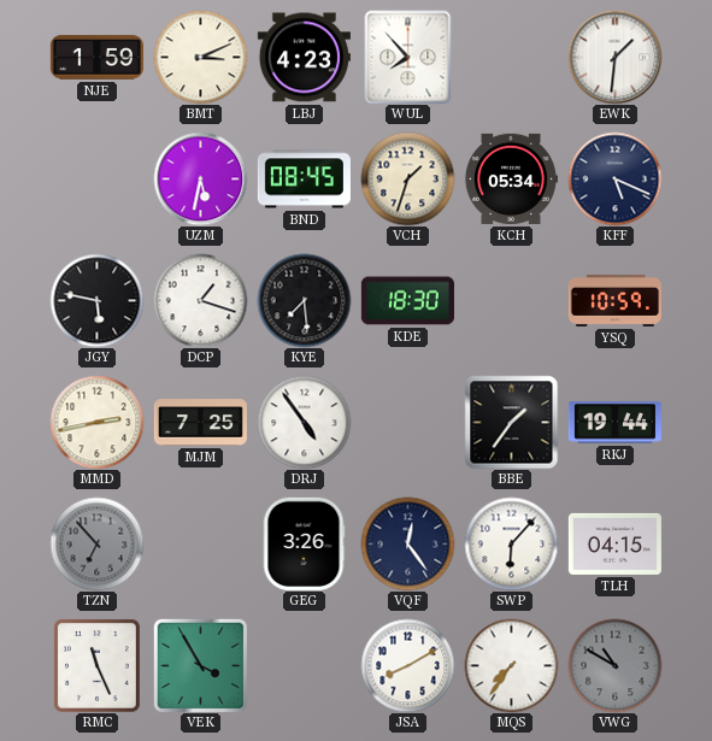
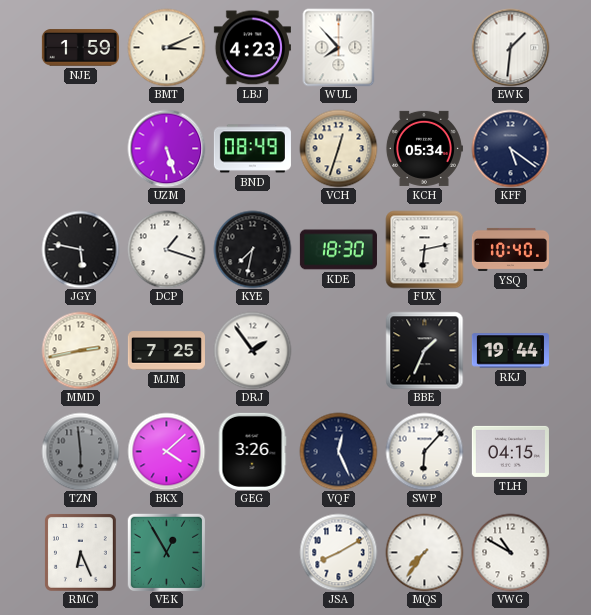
UZM: 5:32 -> 5:27 (166, 148)
BND: 08:45 -> 08:49 (252, 149)
VCH: 1:33 -> 12:33 (338, 148)
KFF: 5:19 -> 5:21 (510, 148)
KYE: 7:29 -> 7:32 (252, 249)
FUX: none -> 6:13 (424, 249)
YSQ: 10:59 -> 10:40 (510, 249)
DRJ: 4:54 -> 1:54 (252, 350)
BBE: 1:36 -> 1:34 (424, 350)
TZN: 6:53 -> 5:59 (80, 451)
BKX: none -> 4:08 (166, 451)
VQF: 12:24 -> 12:26 (338, 451)
RMC: 11:26 -> 6:26 (80, 552)
VEK: 3:55 -> 12:55 (166, 552)
VWG dial: grey -> white (510, 552)
